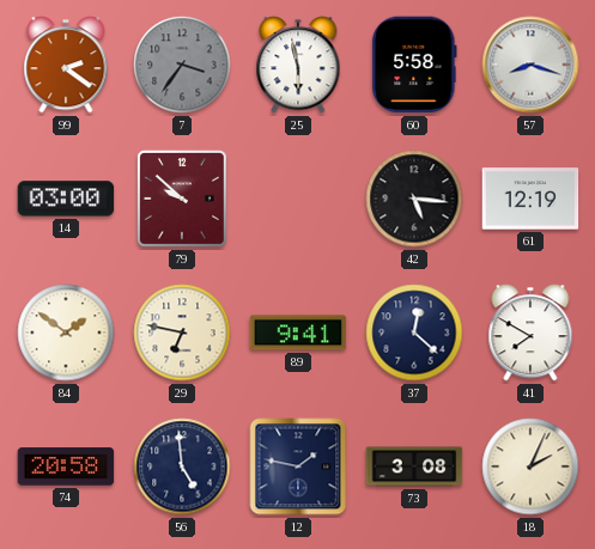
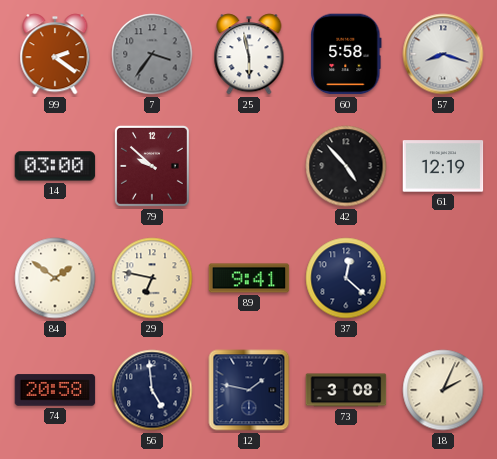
42: 5:16 -> 4:53 (346, 166)
41: 7:50 -> none (530, 333)
